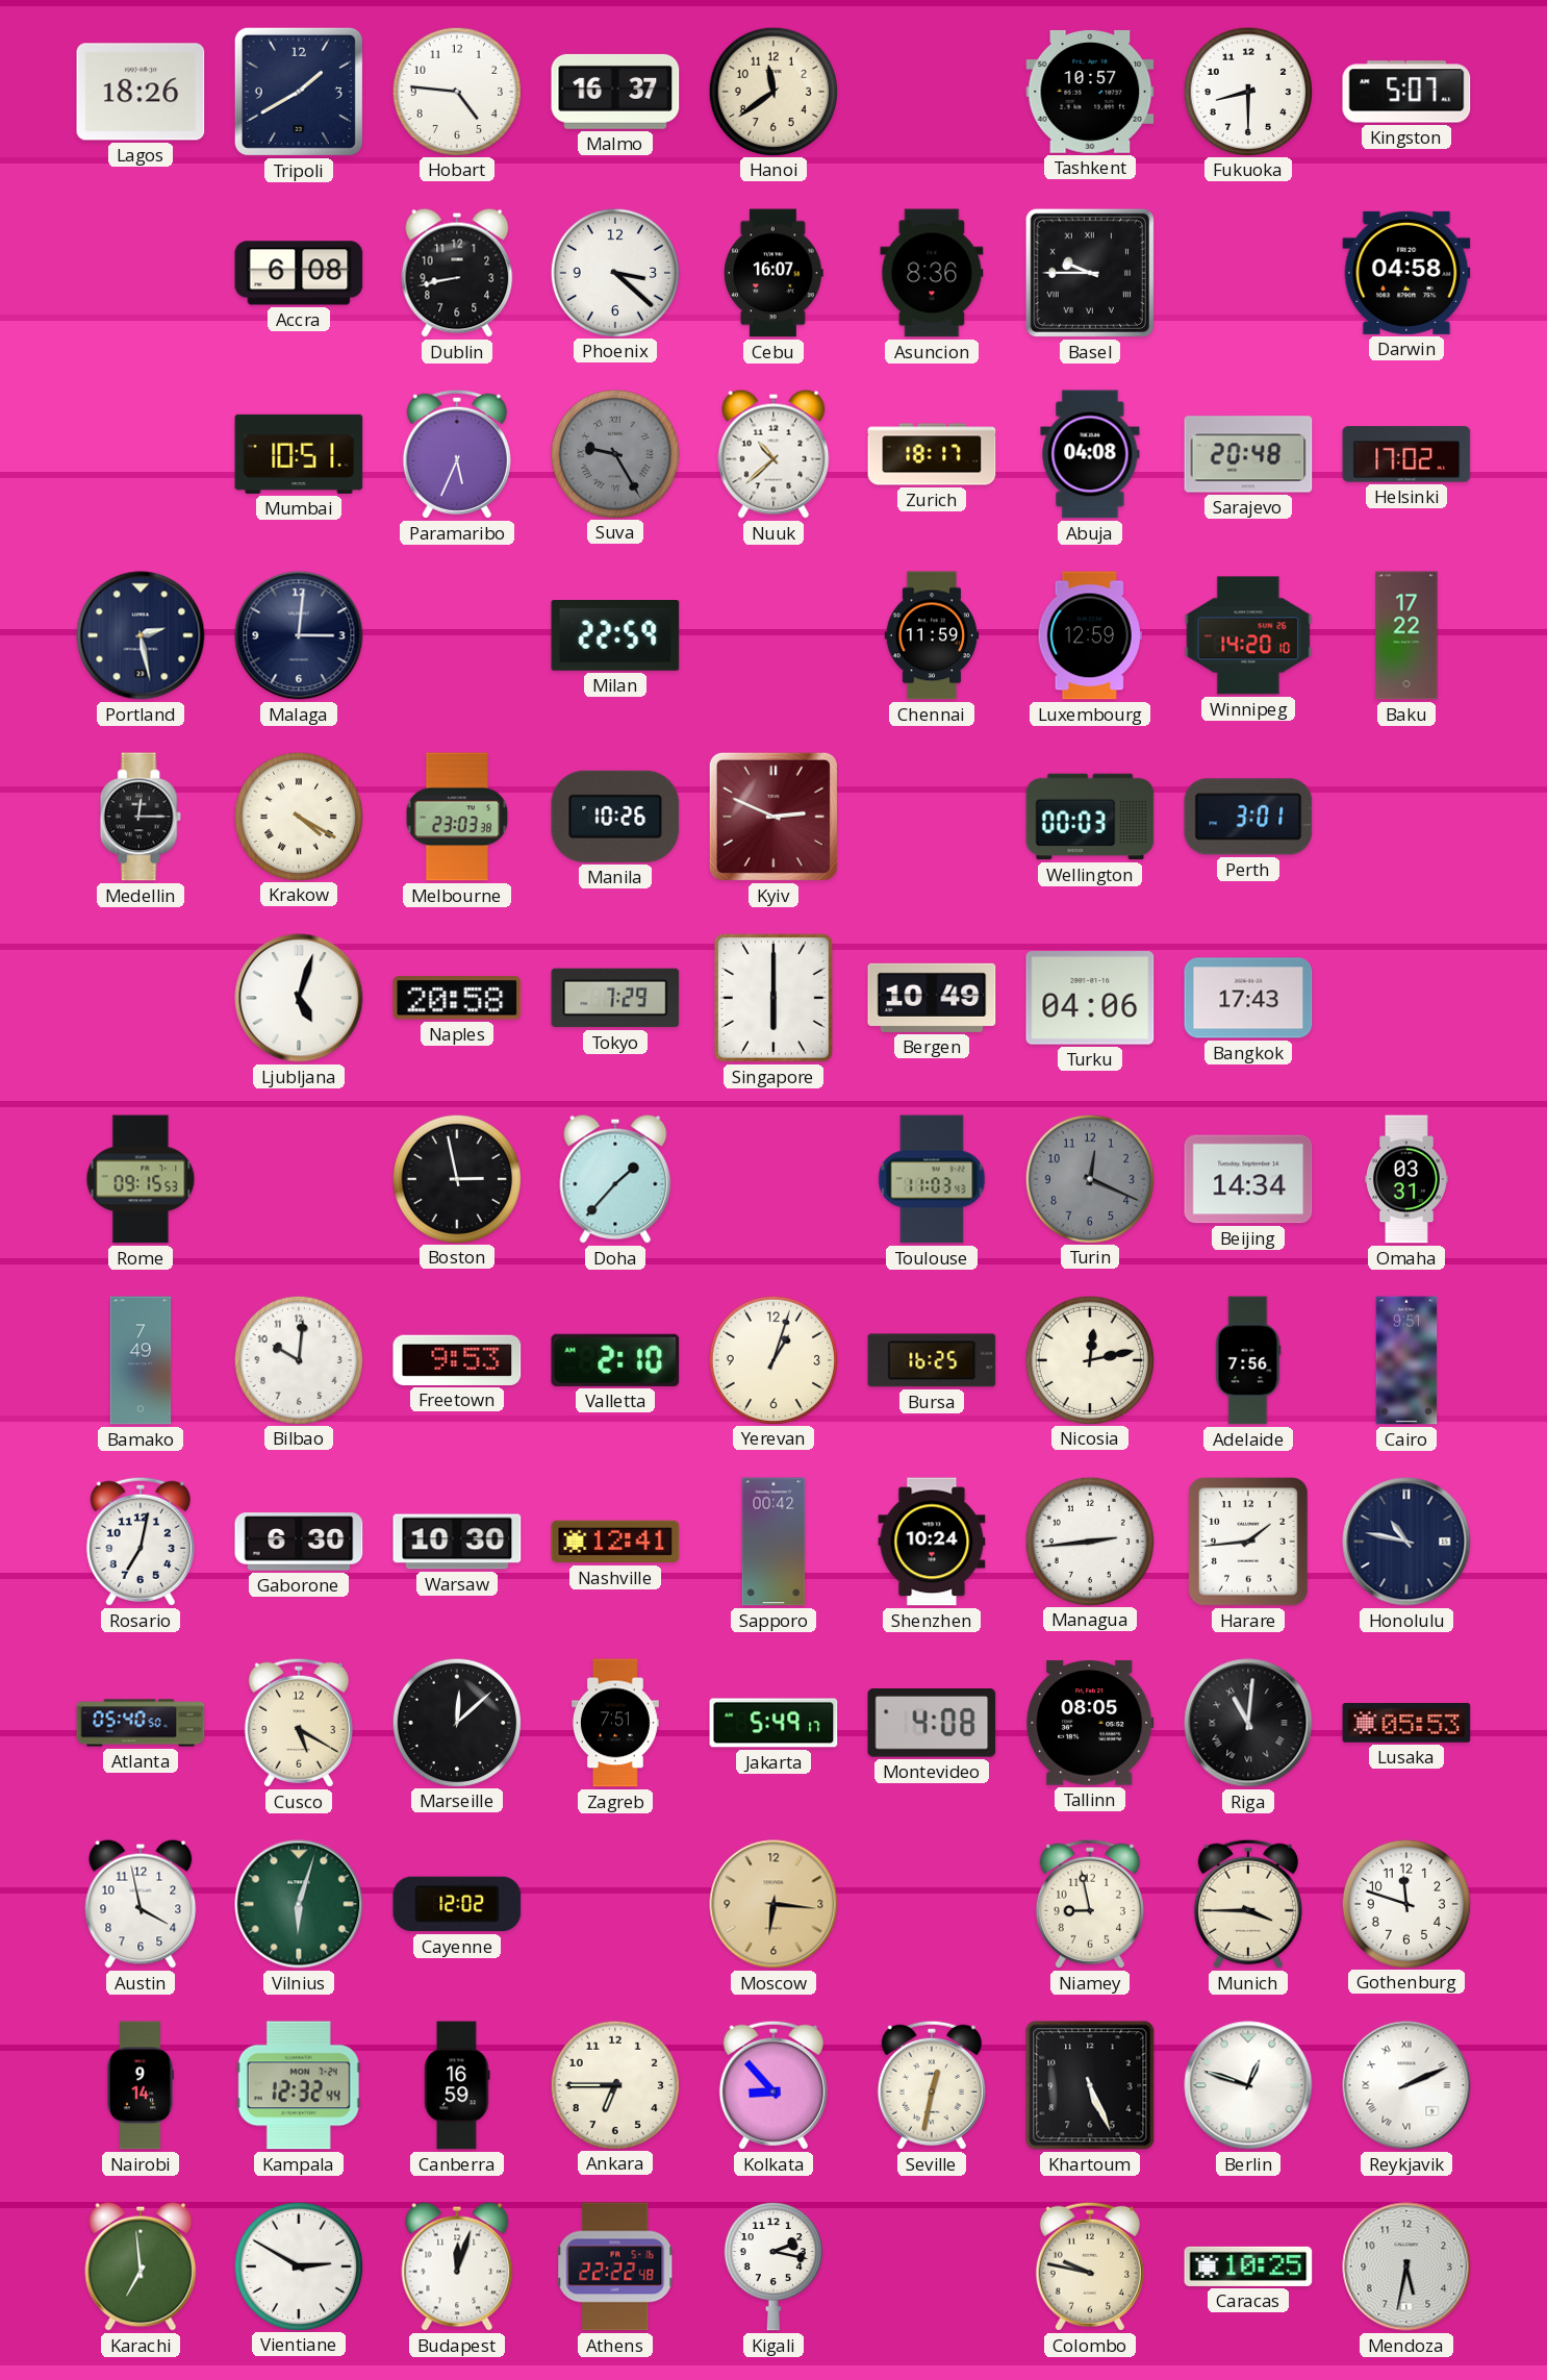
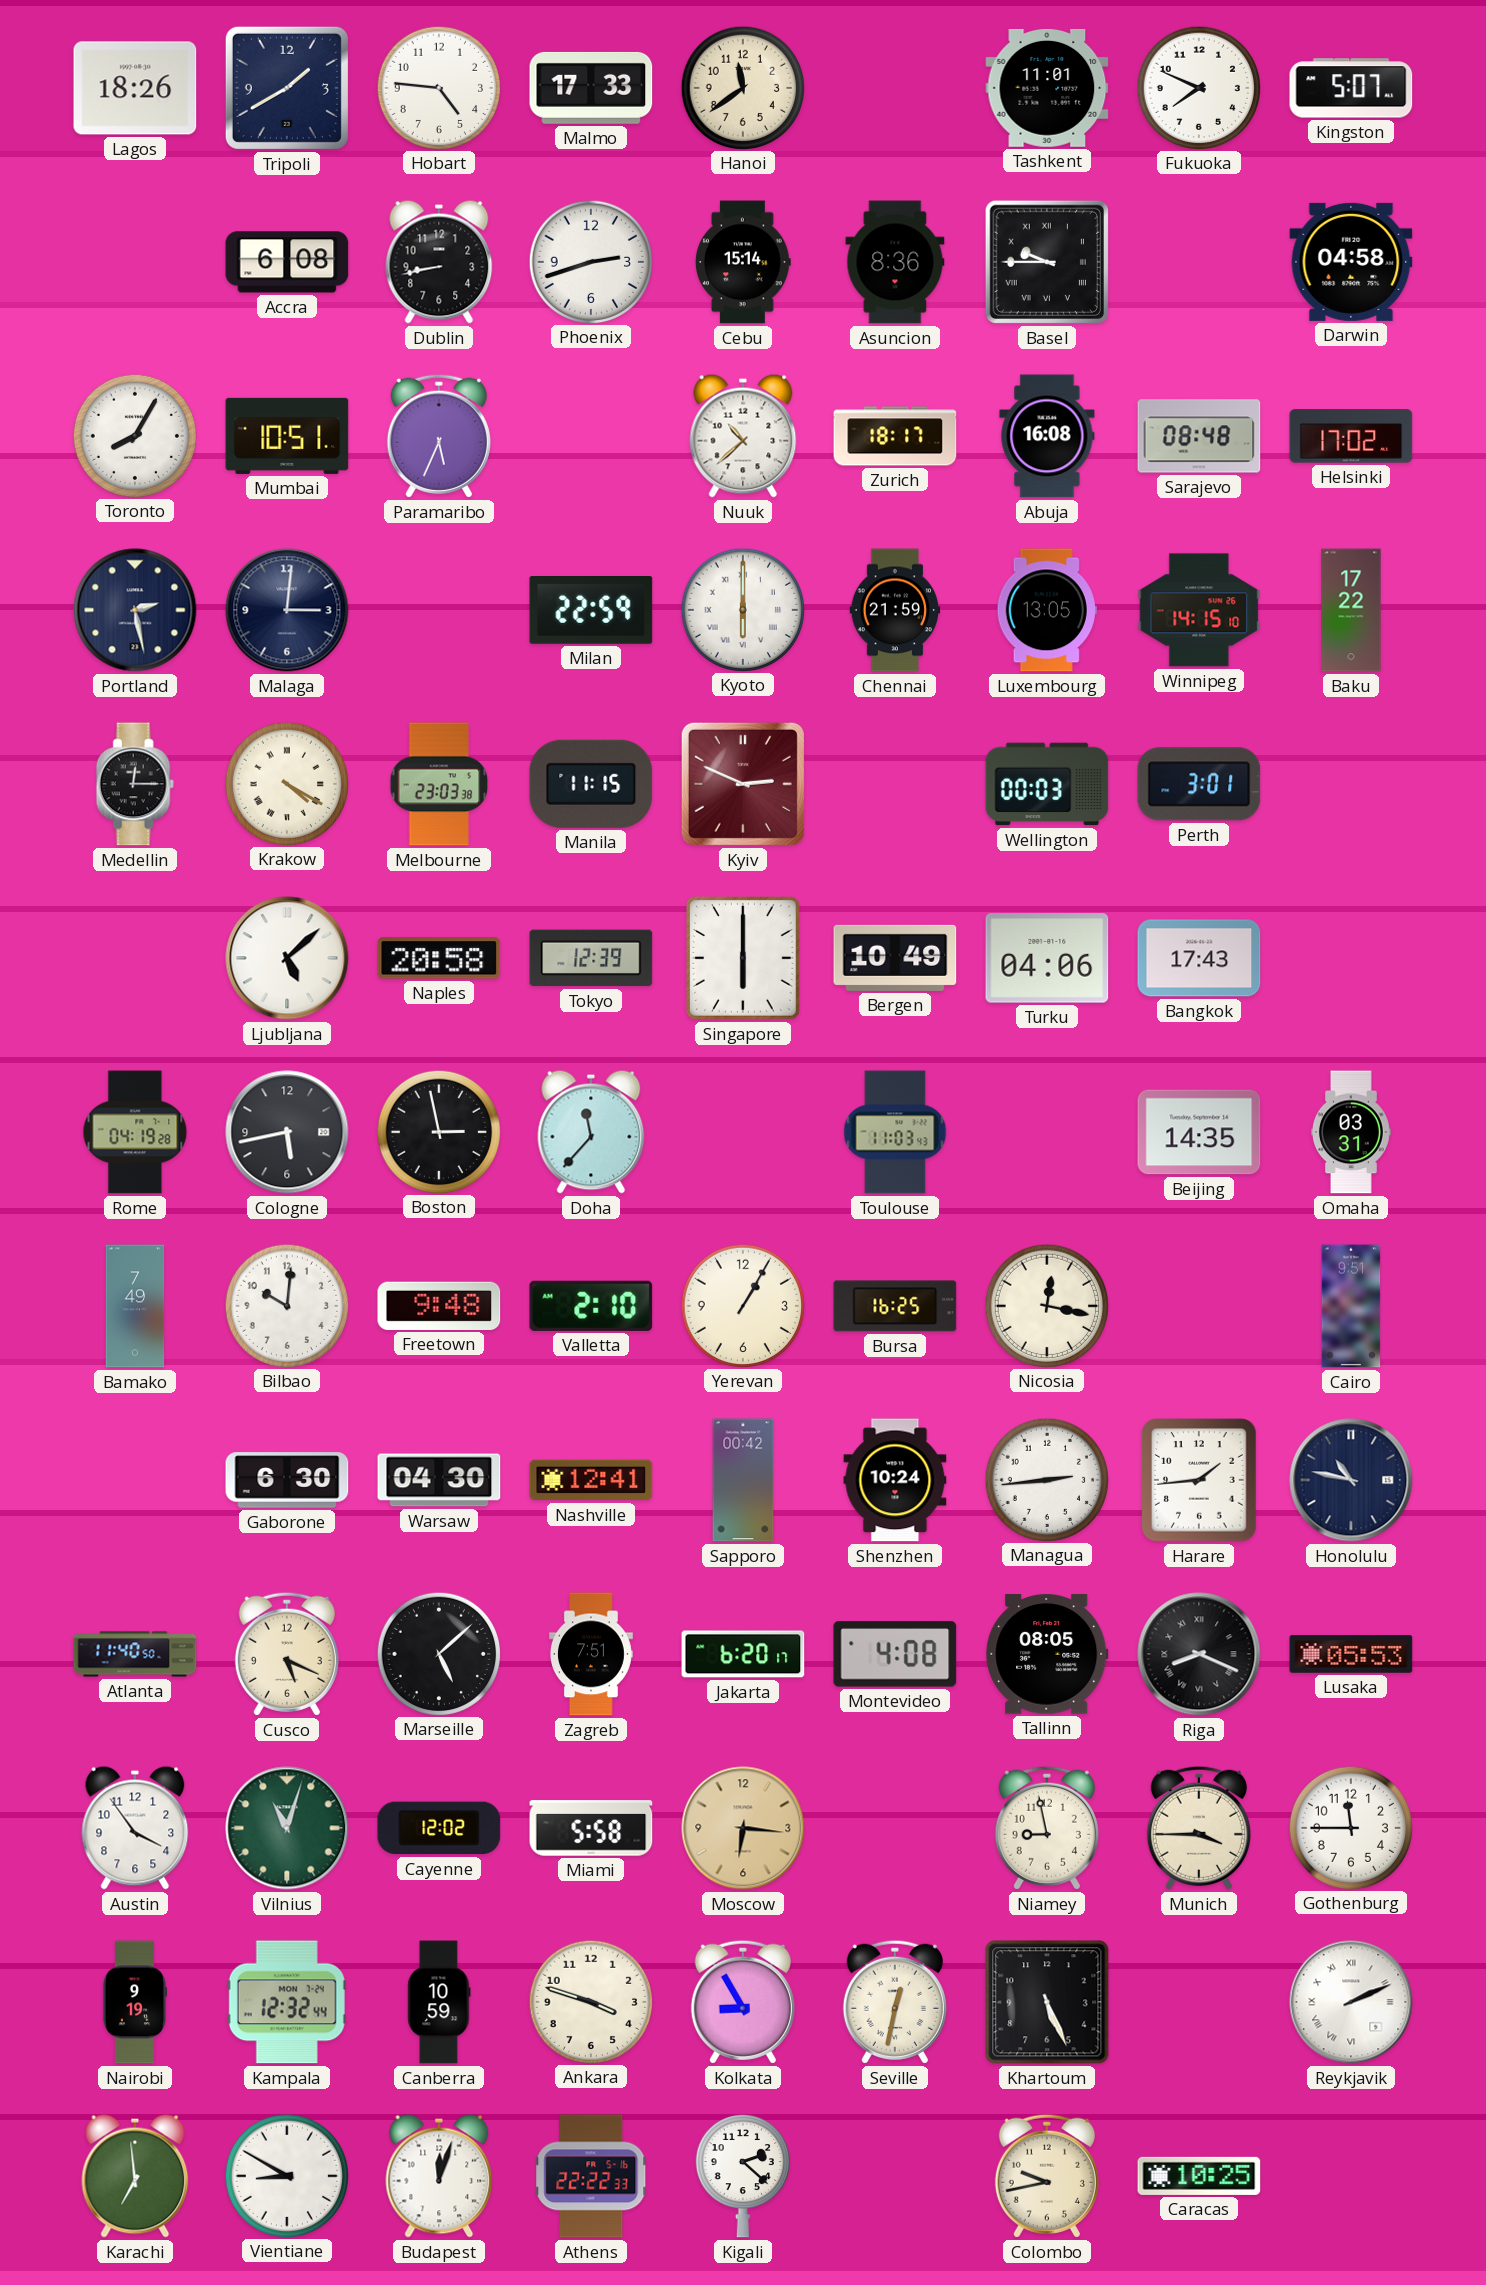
Malmo: 16:37 -> 17:33 (591, 88)
Tashkent: 10:57 -> 11:01 (1047, 88)
Fukuoka: 8:30 -> 7:49 (1198, 87)
Phoenix: 3:22 -> 2:42 (590, 261)
Cebu: 16:07 -> 15:14 (743, 262)
Toronto: none -> 8:05 (134, 435)
Suva: 9:25 -> none (614, 453)
Abuja: 04:08 -> 16:08 (1047, 436)
Sarajevo: 20:48 -> 08:48 (1199, 436)
Kyoto: none -> 6:00 (742, 609)
Chennai: 11:59 -> 21:59 (895, 610)
Luxembourg: 12:59 -> 13:05 (1047, 610)
Winnipeg: 14:20 -> 14:15 (1199, 610)
Manila: 10:26 -> 11:15 (591, 784)
Ljubljana: 5:03 -> 5:08 (287, 958)
Tokyo: 7:29 -> 12:39 (591, 958)
Rome: 09:15 -> 04:19 (135, 1132)
Cologne: none -> 5:43 (287, 1132)
Doha: 1:37 -> 11:37 (591, 1132)
Turin: 12:19 -> none (1089, 1178)
Beijing: 14:34 -> 14:35 (1199, 1132)
Freetown: 9:53 -> 9:48 (439, 1306)
Yerevan: 1:03 -> 1:05 (742, 1305)
Nicosia: 12:13 -> 12:17 (1046, 1305)
Adelaide: 7:56 -> none (1248, 1360)
Rosario: 7:02 -> none (141, 1542)
Warsaw: 10:30 -> 04:30 (439, 1480)
Atlanta: 05:40 -> 11:40 (135, 1654)
Cusco: 5:20 -> 5:19 (287, 1654)
Marseille: 12:08 -> 5:08 (438, 1653)
Jakarta: 5:49 -> 6:20 (743, 1654)
Riga: 11:01 -> 8:19 (1199, 1654)
Austin: 3:58 -> 3:54 (135, 1828)
Vilnius: 6:03 -> 11:03 (287, 1828)
Miami: none -> 5:58 (591, 1828)
Gothenburg: 11:48 -> 11:45 (1350, 1827)
Nairobi: 9:14 -> 9:19 (134, 2002)
Canberra: 16:59 -> 10:59 (439, 2002)
Ankara: 6:45 -> 3:48 (590, 2001)
Kolkata: 8:53 -> 8:55 (743, 2002)
Berlin: 12:48 -> none (1248, 2085)
Vientiane: 2:50 -> 8:50 (286, 2175)
Athens: 22:22:48 -> 22:22:33 (591, 2176)
Kigali: 2:17 -> 2:22 (743, 2176)
Colombo: 9:47 -> 9:43 (1047, 2176)
Mendoza: 5:32 -> none (1406, 2266)
